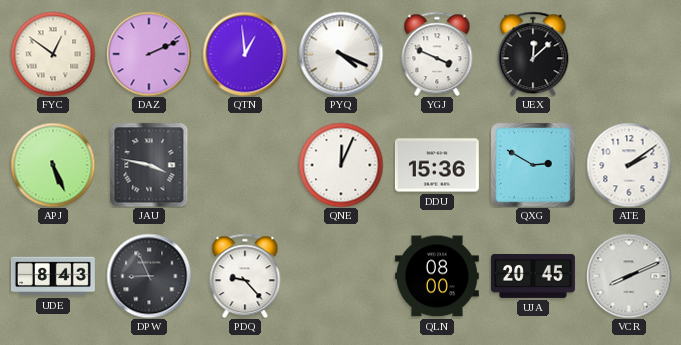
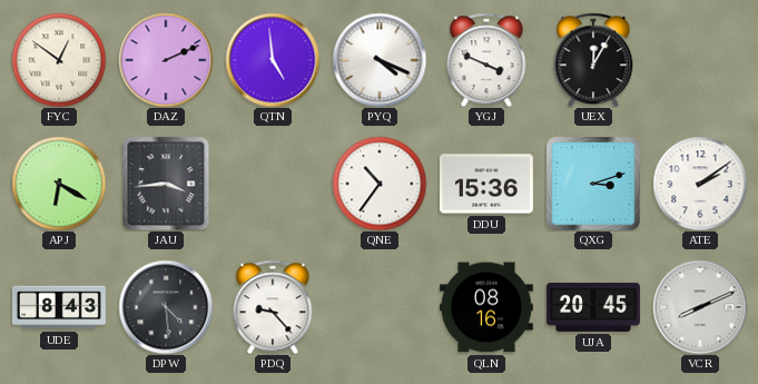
QTN: 12:59 -> 4:59 (273, 60)
UEX: 12:08 -> 12:05 (593, 60)
APJ: 5:26 -> 6:20 (59, 184)
JAU: 3:47 -> 3:44 (166, 184)
QNE: 12:04 -> 10:36 (380, 184)
QXG: 2:50 -> 3:12 (593, 184)
DPW: 8:56 -> 4:29 (166, 307)
QLN: 08:00 -> 08:16 (486, 307)
